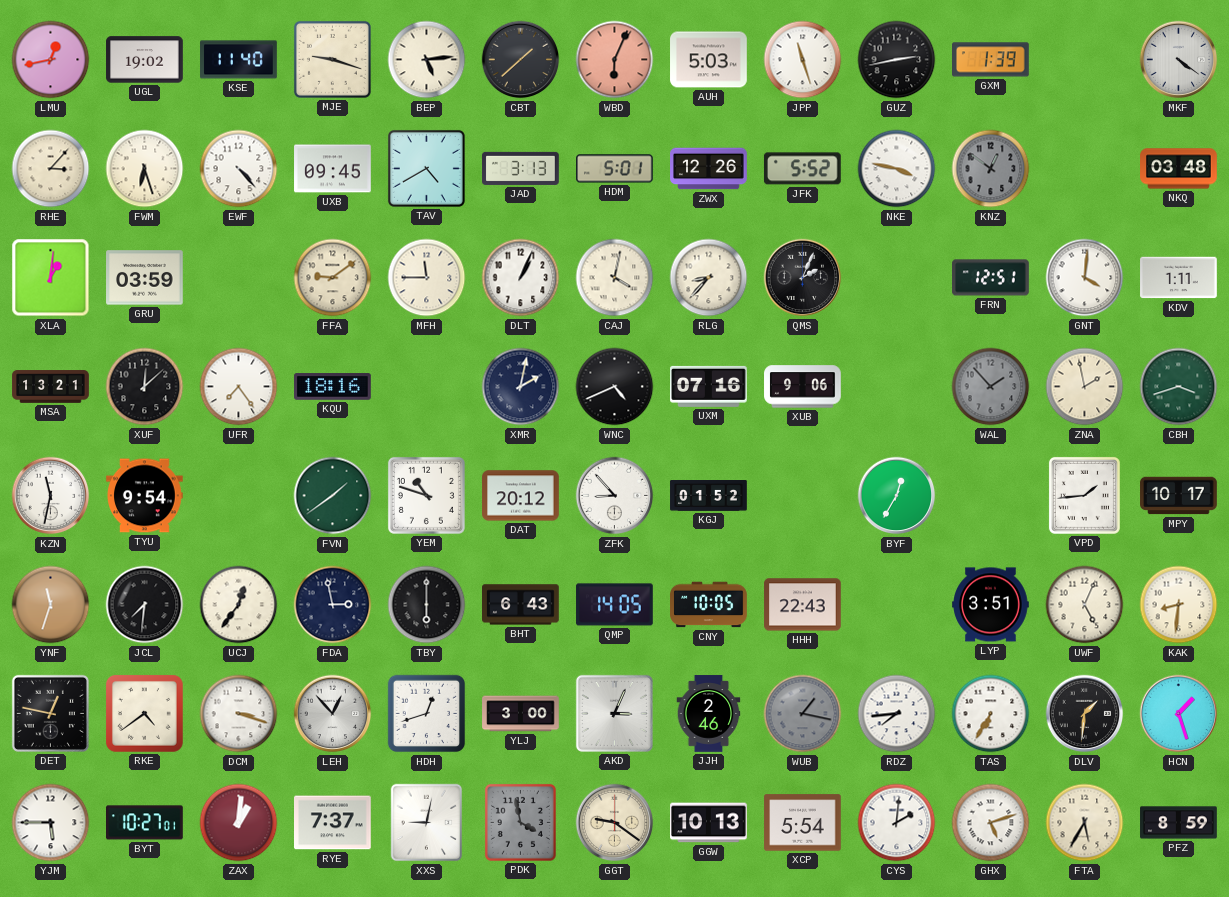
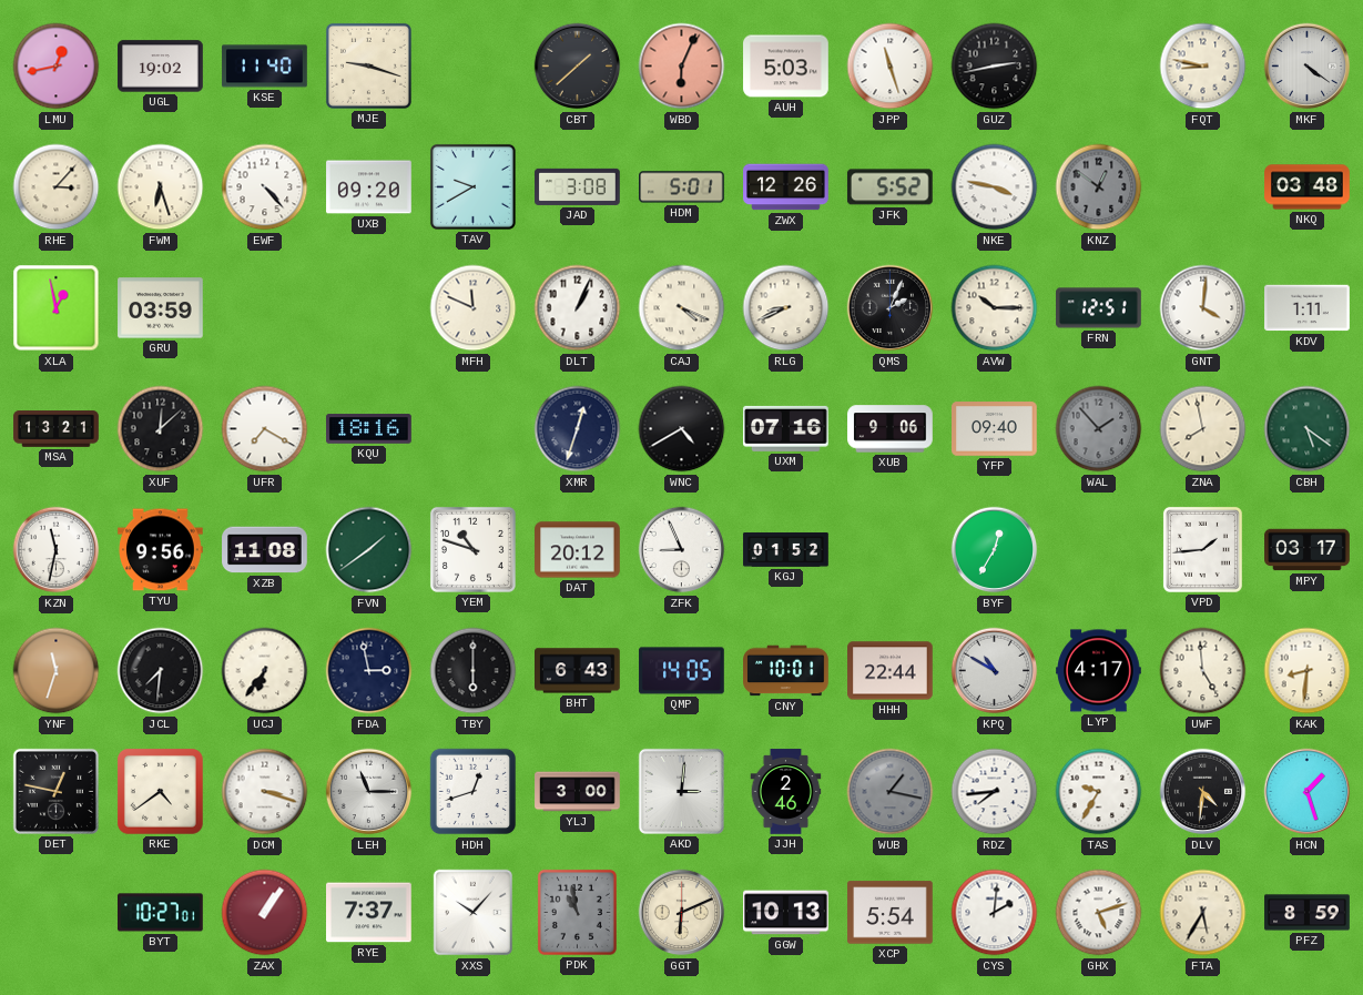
BEP: 5:14 -> none (427, 60)
GXM: 1:39 -> none (991, 60)
FQT: none -> 8:47 (1203, 67)
UXB: 09:45 -> 09:20 (369, 187)
TAV: 4:40 -> 9:40 (472, 186)
JAD: 3:13 -> 3:08 (578, 186)
XLA: 1:01 -> 12:58 (57, 308)
FFA: 9:09 -> none (333, 278)
MFH: 11:45 -> 11:49 (474, 308)
CAJ: 4:02 -> 4:19 (682, 308)
RLG: 8:37 -> 8:41 (786, 308)
AVW: none -> 10:15 (995, 308)
UFR: 7:24 -> 7:20 (265, 429)
XMR: 2:02 -> 12:33 (578, 429)
WNC: 4:41 -> 4:40 (682, 429)
YFP: none -> 09:40 (995, 429)
ZNA: 1:58 -> 7:58 (1203, 429)
CBH: 3:42 -> 5:21 (1308, 429)
TYU: 9:54 -> 9:56 (161, 550)
XZB: none -> 11:08 (265, 550)
ZFK: 8:53 -> 8:56 (682, 550)
MPY: 10:17 -> 03:17 (1308, 550)
UCJ: 12:36 -> 6:36 (265, 671)
CNY: 10:05 -> 10:01 (786, 671)
HHH: 22:43 -> 22:44 (891, 671)
KPQ: none -> 10:50 (995, 671)
LYP: 3:51 -> 4:17 (1099, 671)
UWF: 5:04 -> 4:59 (1203, 671)
LEH: 12:53 -> 11:15 (369, 792)
AKD: 3:04 -> 3:01 (681, 791)
TAS: 6:35 -> 9:35 (1099, 792)
DLV: 1:31 -> 4:31 (1203, 792)
YJM: 5:45 -> none (51, 823)
ZAX: 1:01 -> 1:06 (265, 913)
XXS: 9:02 -> 10:07 (474, 913)
PDK: 3:58 -> 10:58 (577, 912)
GGT: 9:21 -> 6:11 (682, 913)
